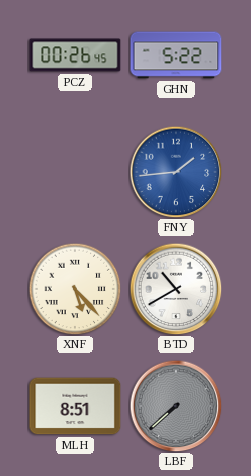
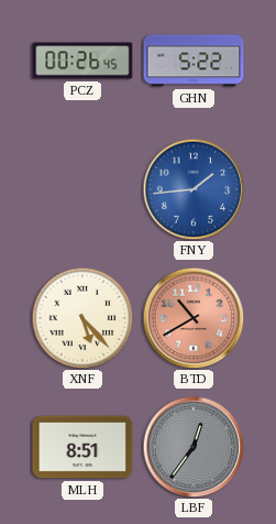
BTD dial: white -> salmon (194, 318)
LBF: 7:38 -> 12:36 (194, 447)
